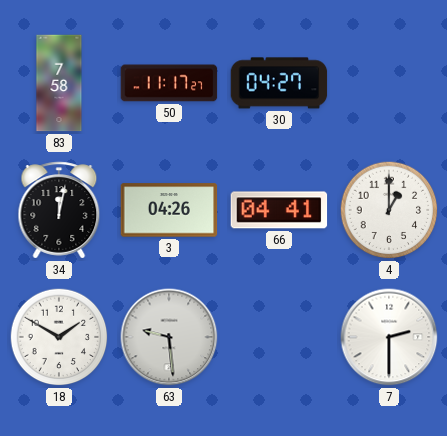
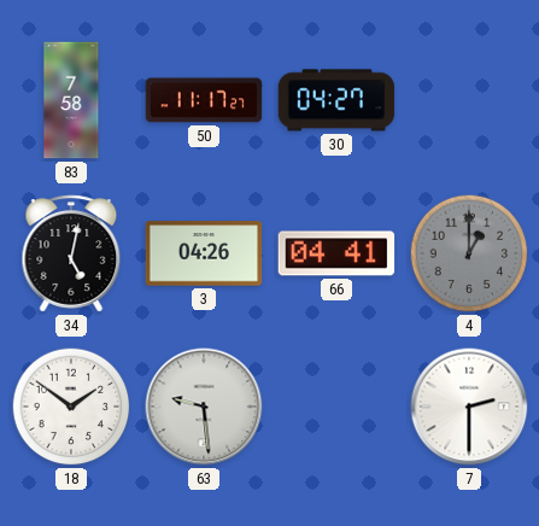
34: 12:02 -> 5:02 (71, 253)
4 dial: white -> grey (469, 253)
18: 1:50 -> 1:51 (71, 407)
